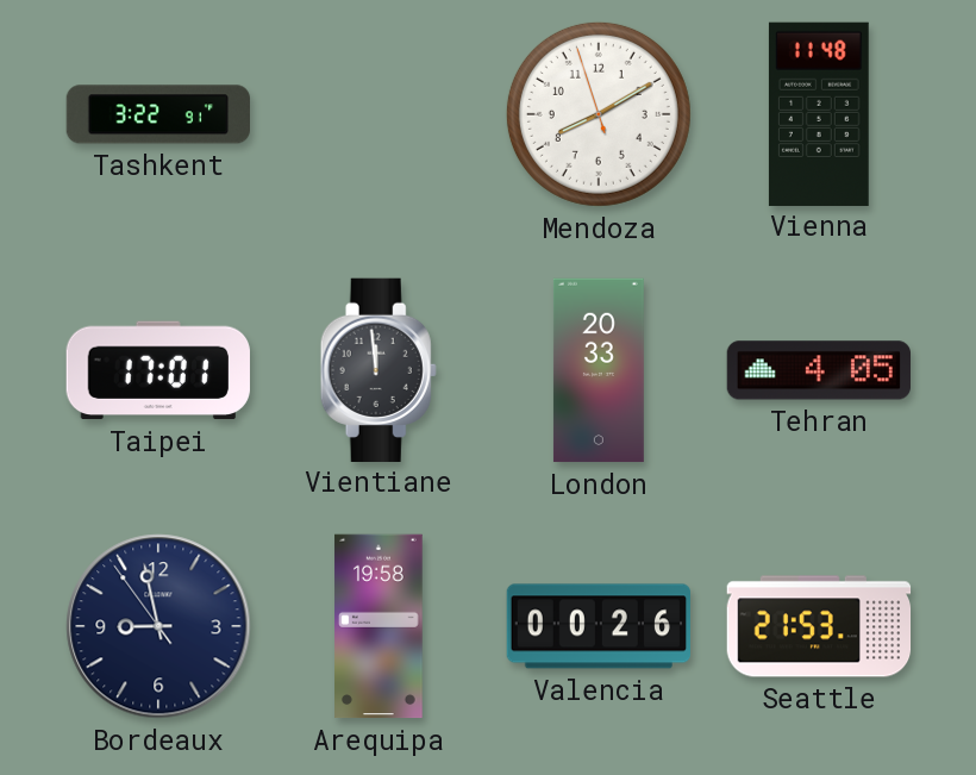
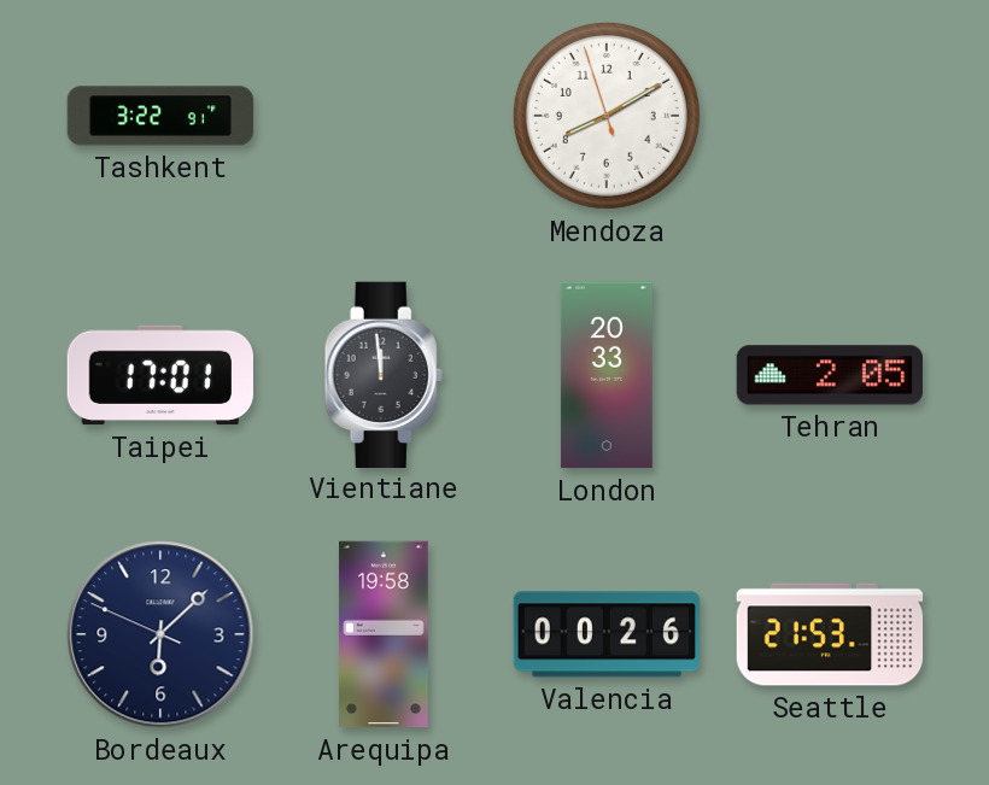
Vienna: 11:48 -> none (819, 113)
Tehran: 4:05 -> 2:05 (829, 375)
Bordeaux: 8:57 -> 6:07 (160, 634)
